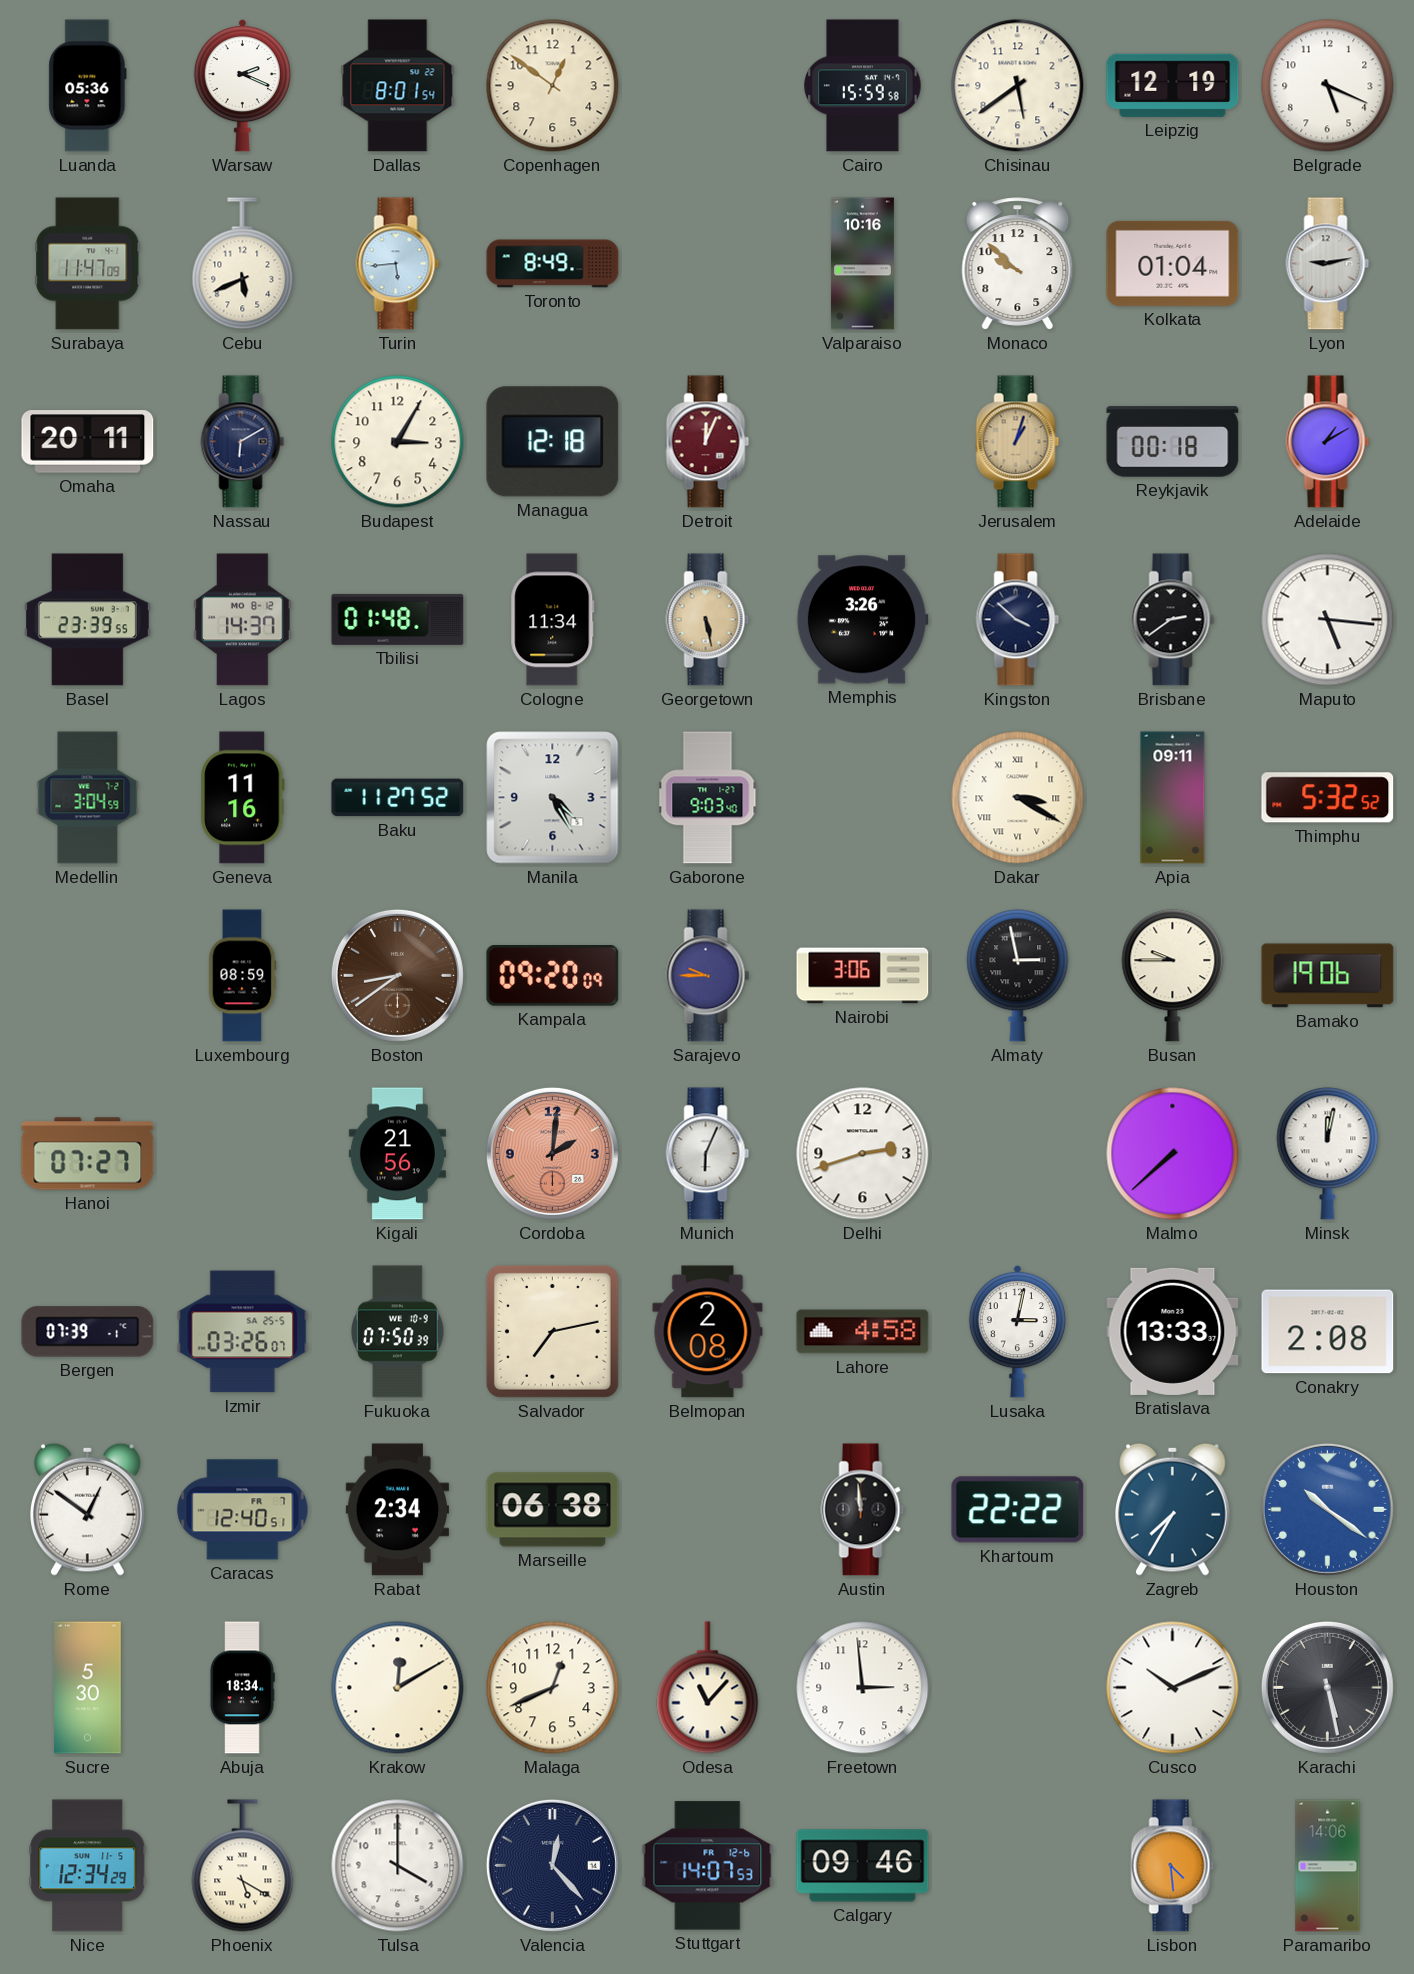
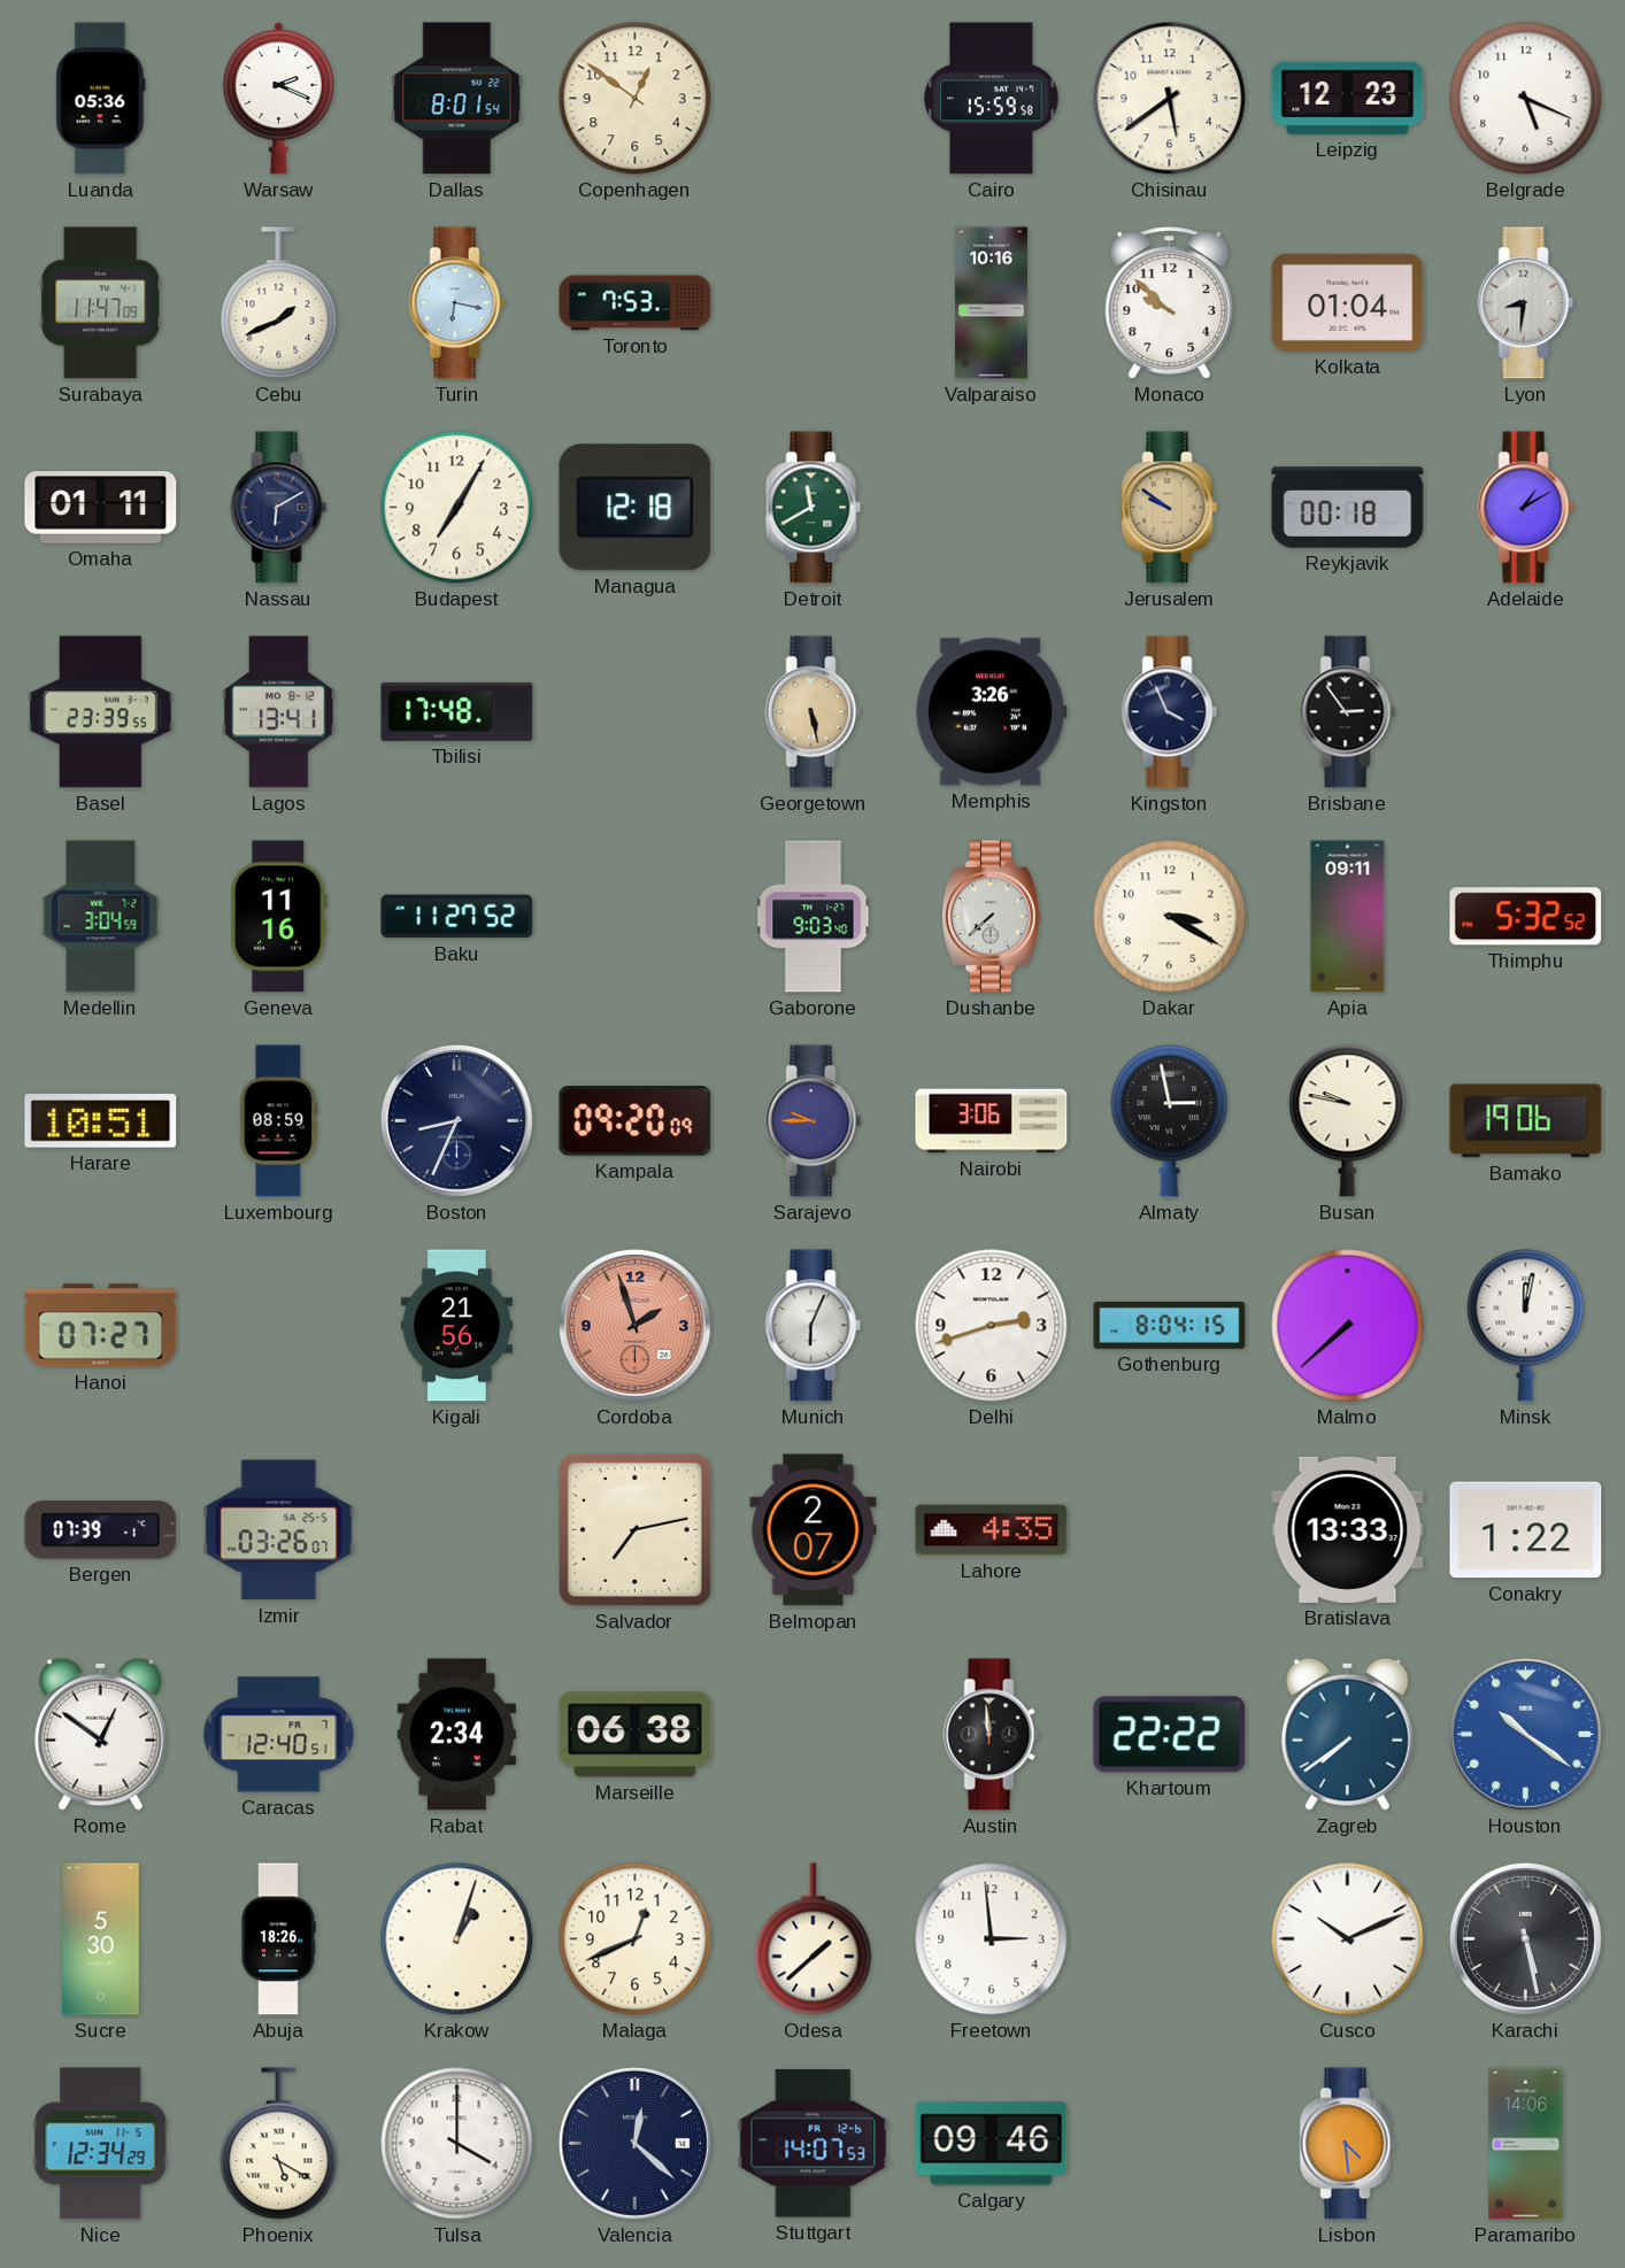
Leipzig: 12:19 -> 12:23 (1348, 98)
Cebu: 5:41 -> 1:41 (279, 303)
Turin: 5:44 -> 6:17 (457, 303)
Toronto: 8:49 -> 7:53 (636, 303)
Lyon: 9:13 -> 8:31 (1526, 303)
Omaha: 20:11 -> 01:11 (101, 508)
Budapest: 3:05 -> 7:05 (457, 508)
Detroit: 12:04 -> 11:40 (814, 508)
Detroit dial: burgundy -> green (814, 508)
Jerusalem: 1:03 -> 9:51 (1170, 508)
Lagos: 14:37 -> 13:41 (279, 712)
Tbilisi: 01:48 -> 17:48 (457, 711)
Cologne: 11:34 -> none (553, 620)
Kingston: 3:52 -> 3:56 (1170, 712)
Brisbane: 2:39 -> 2:54 (1348, 712)
Maputo: 5:16 -> none (1328, 620)
Manila: 4:25 -> none (553, 798)
Dushanbe: none -> 7:38 (991, 917)
Dakar numerals: Roman -> Arabic (1170, 917)
Harare: none -> 10:51 (101, 1121)
Boston: 8:39 -> 8:34 (456, 1120)
Boston dial: brown -> navy (456, 1120)
Busan: 9:45 -> 9:47 (1348, 1121)
Cordoba: 2:01 -> 1:57 (634, 1325)
Gothenburg: none -> 8:04 (1170, 1325)
Fukuoka: 07:50 -> none (398, 1332)
Belmopan: 2:08 -> 2:07 (814, 1530)
Lahore: 4:58 -> 4:35 (992, 1530)
Lusaka: 3:02 -> none (1017, 1331)
Conakry: 2:08 -> 1:22 (1526, 1530)
Zagreb: 7:35 -> 7:39 (1348, 1734)
Abuja: 18:34 -> 18:26 (278, 1939)
Krakow: 12:10 -> 1:03 (457, 1939)
Odesa: 11:07 -> 1:38 (814, 1939)
Valencia: 12:23 -> 12:22 (634, 2143)
